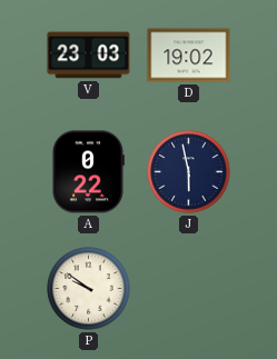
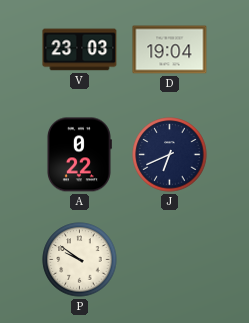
D: 19:02 -> 19:04 (170, 50)
J: 5:58 -> 6:41 (170, 155)
